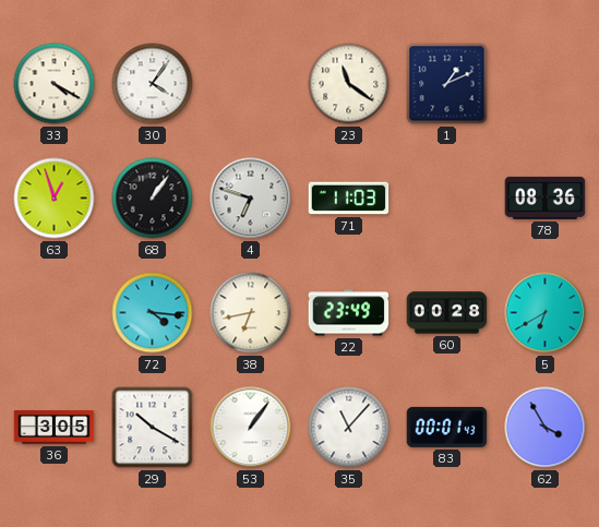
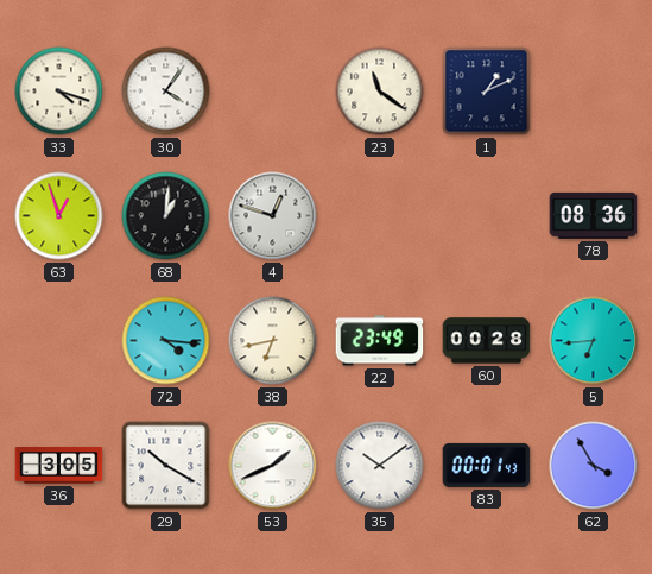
33: 4:20 -> 4:18 (59, 92)
68: 1:06 -> 1:01 (166, 216)
4: 6:48 -> 12:48 (273, 216)
71: 11:03 -> none (349, 199)
5: 6:40 -> 6:44 (594, 341)
53: 1:06 -> 1:41 (273, 466)
35: 11:07 -> 10:09 (380, 466)
